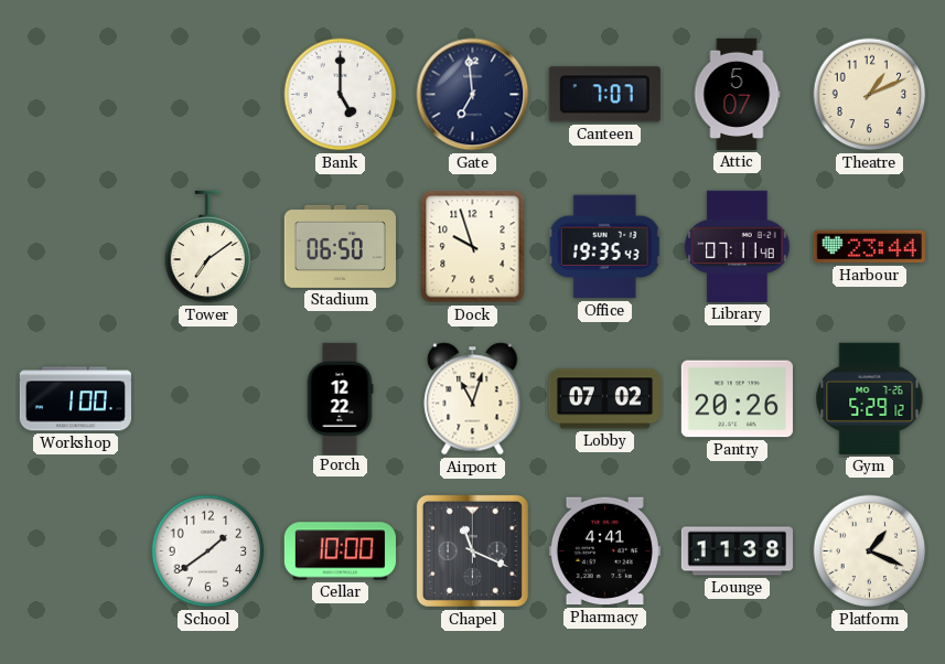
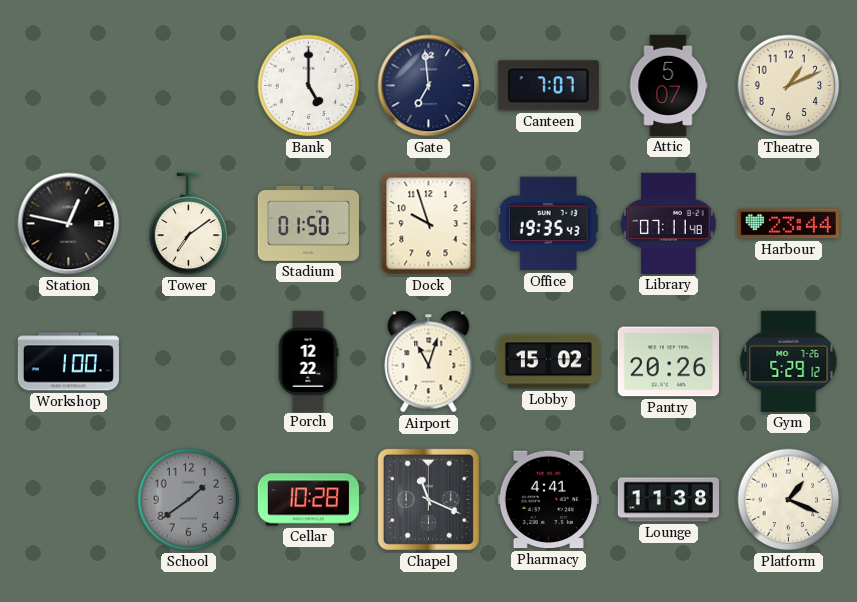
Station: none -> 12:47 (69, 224)
Stadium: 06:50 -> 01:50 (308, 223)
Lobby: 07:02 -> 15:02 (548, 362)
School dial: white -> grey (189, 500)
Cellar: 10:00 -> 10:28 (308, 500)
